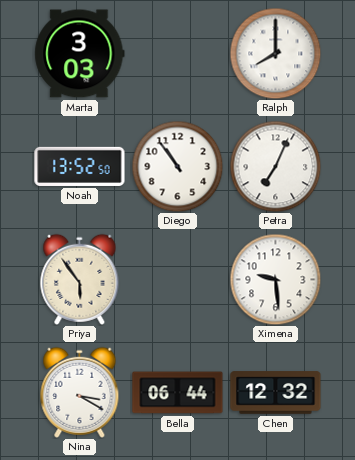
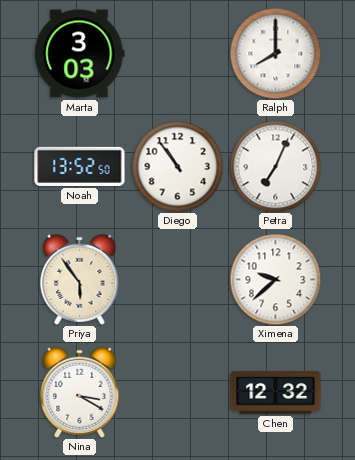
Ximena: 9:29 -> 9:38 (275, 279)
Bella: 06:44 -> none (178, 393)
